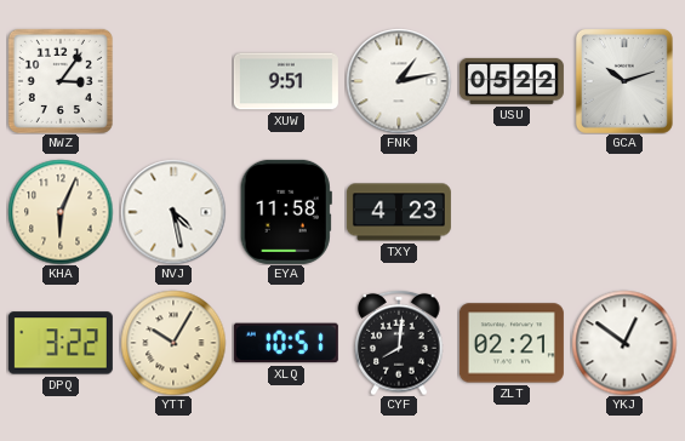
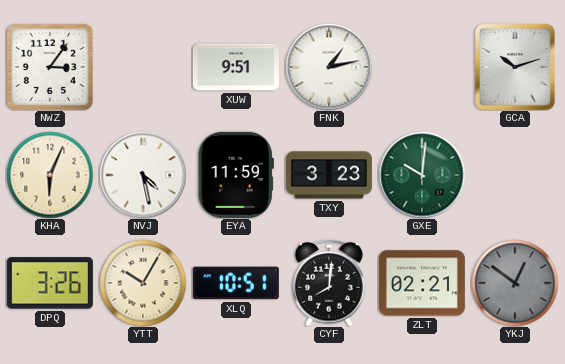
USU: 05:22 -> none (512, 81)
EYA: 11:58 -> 11:59 (236, 175)
TXY: 4:23 -> 3:23 (329, 175)
GXE: none -> 10:01 (422, 175)
DPQ: 3:22 -> 3:26 (50, 283)
YKJ dial: white -> grey (515, 283)
